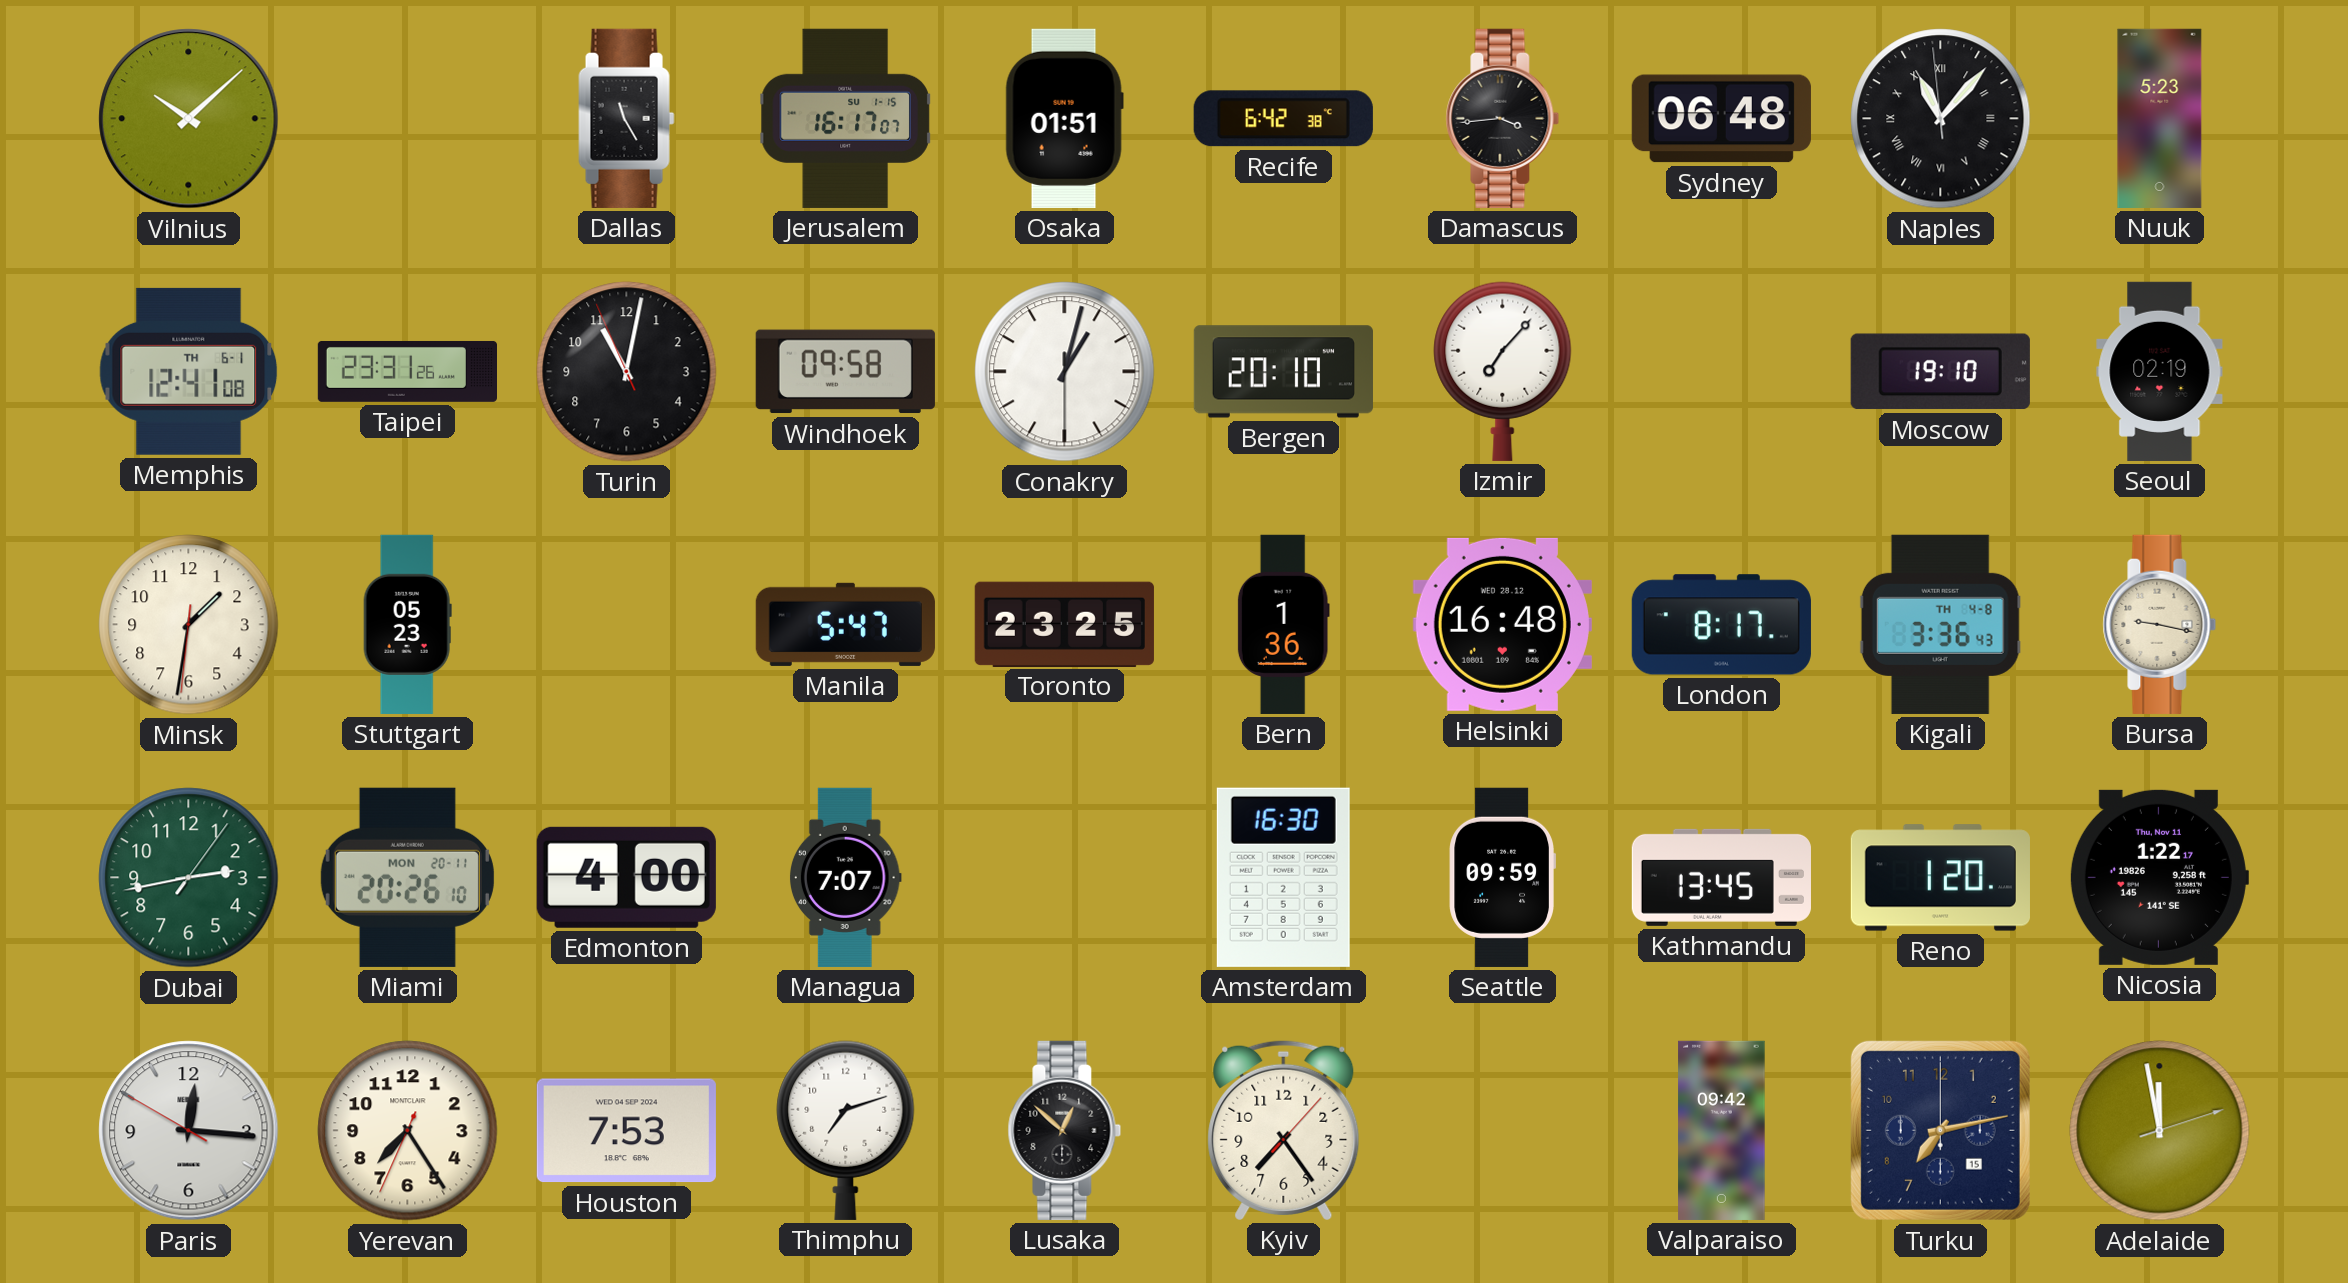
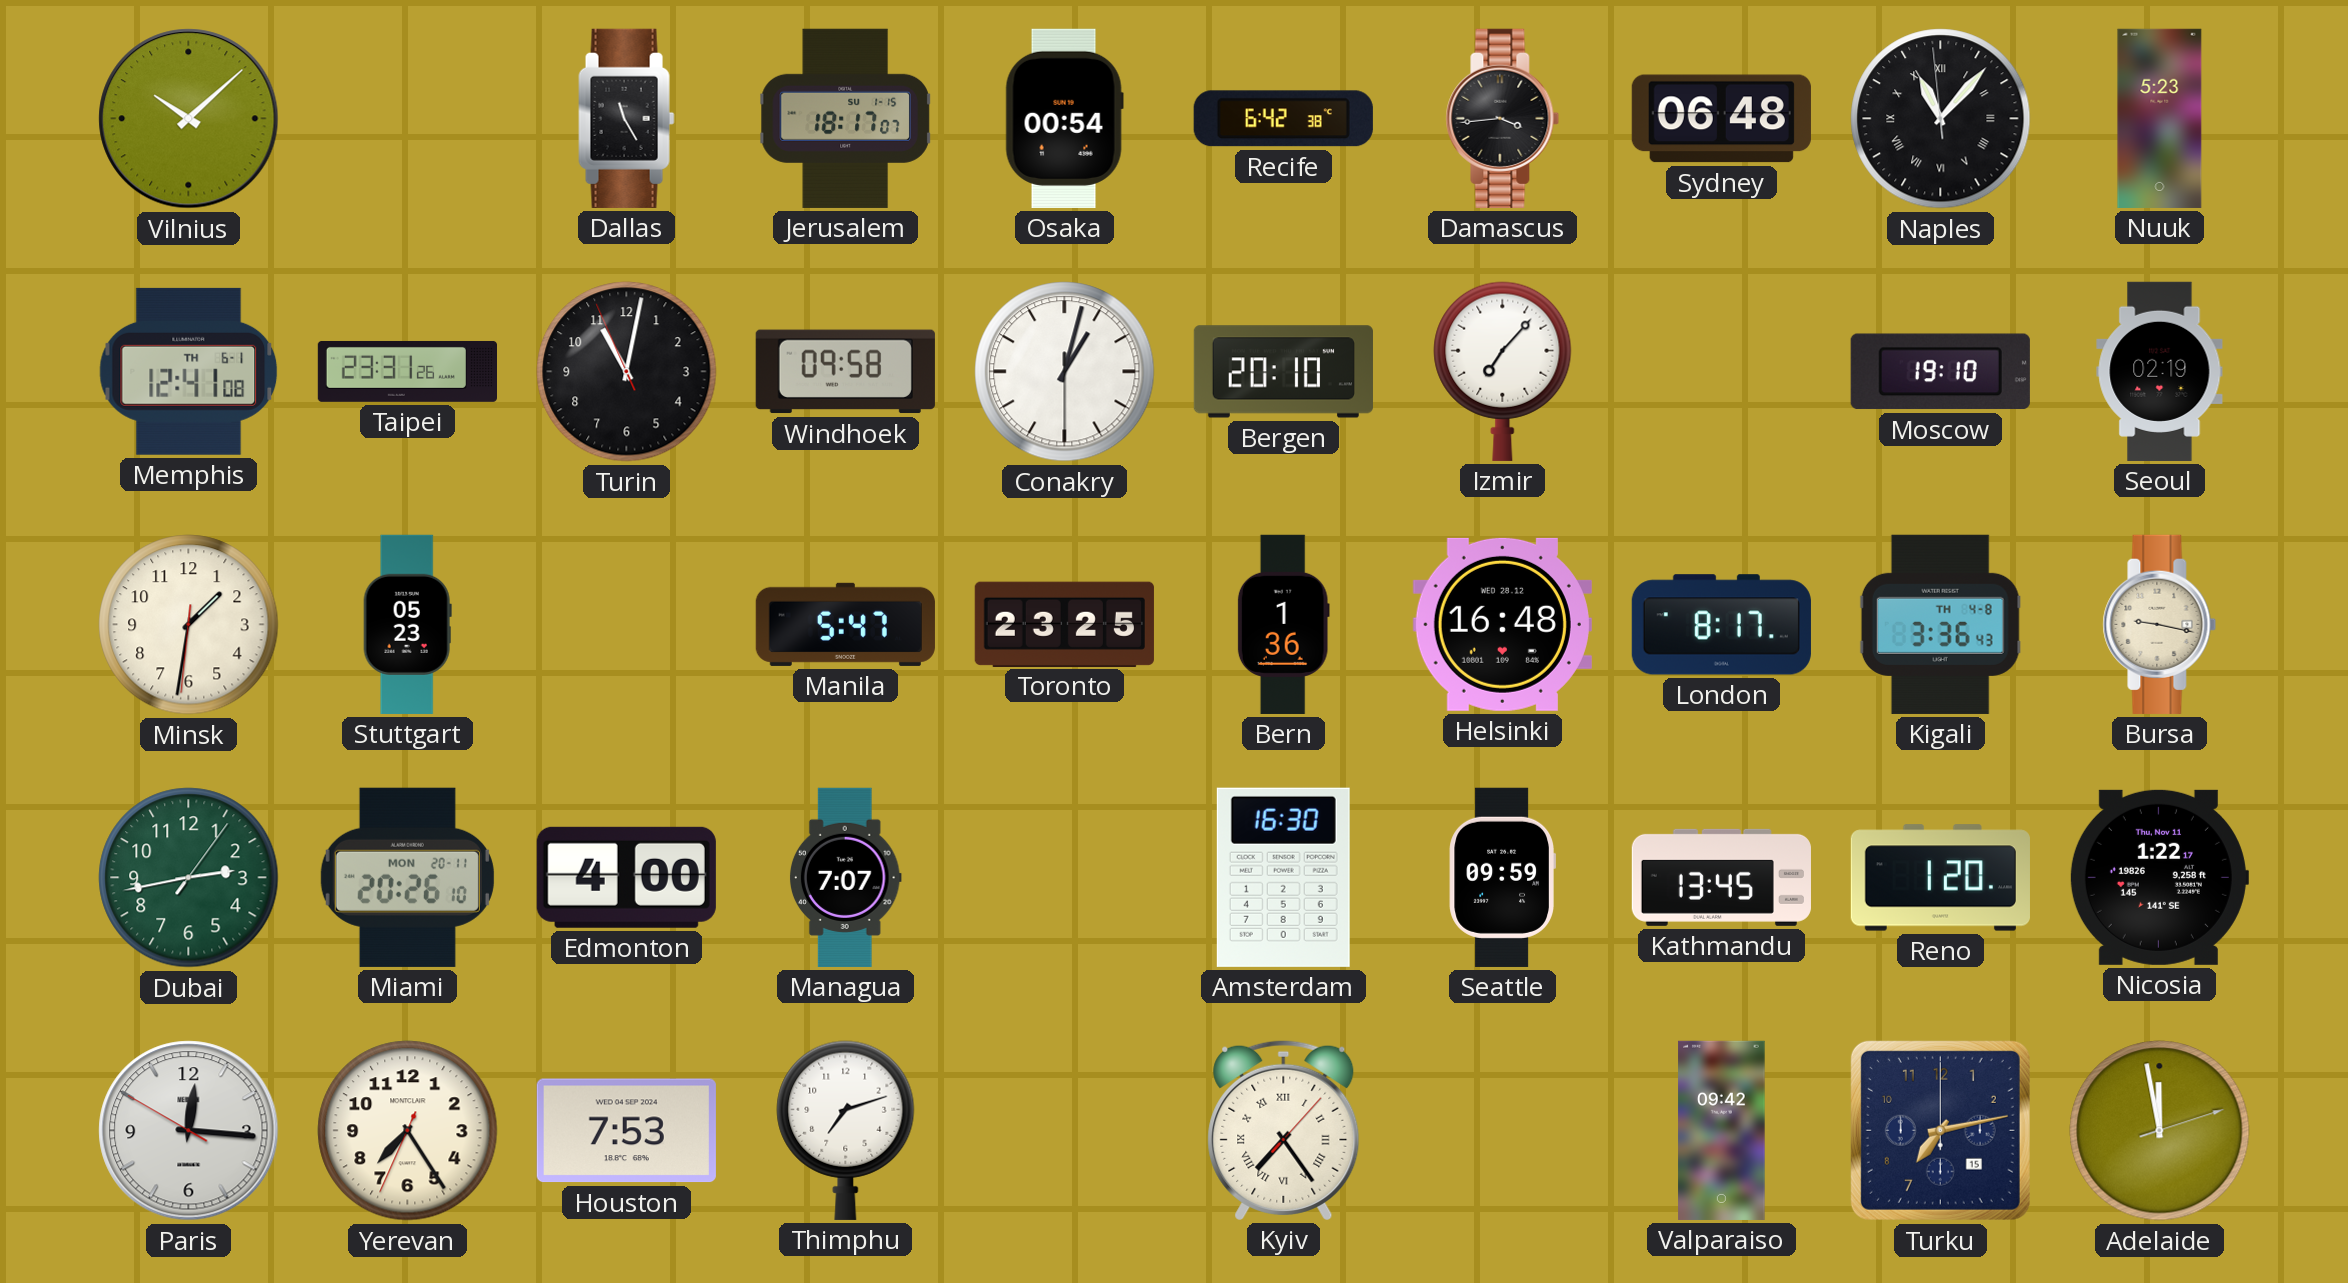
Jerusalem: 16:17 -> 18:17 (846, 118)
Osaka: 01:51 -> 00:54 (1064, 118)
Lusaka: 12:52 -> none (1065, 1130)
Kyiv numerals: Arabic -> Roman (1284, 1130)
